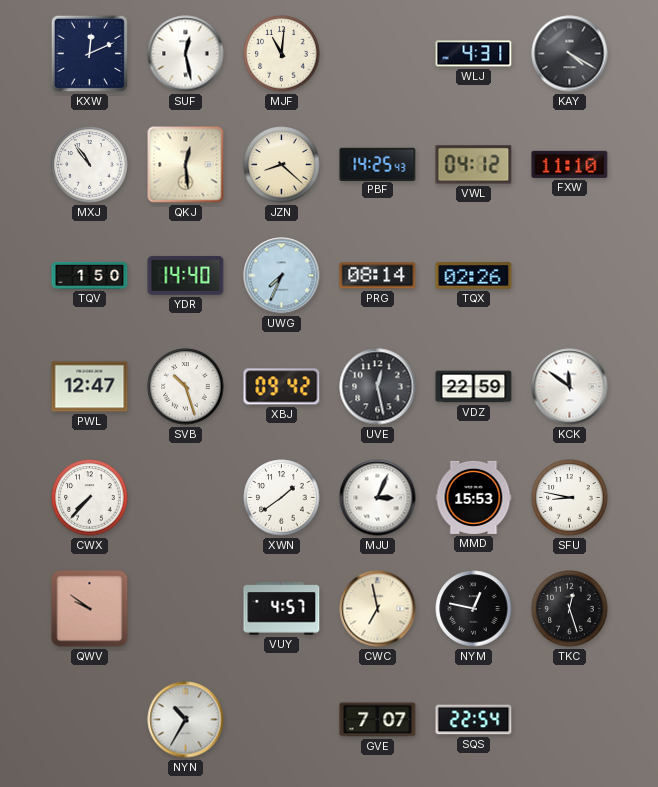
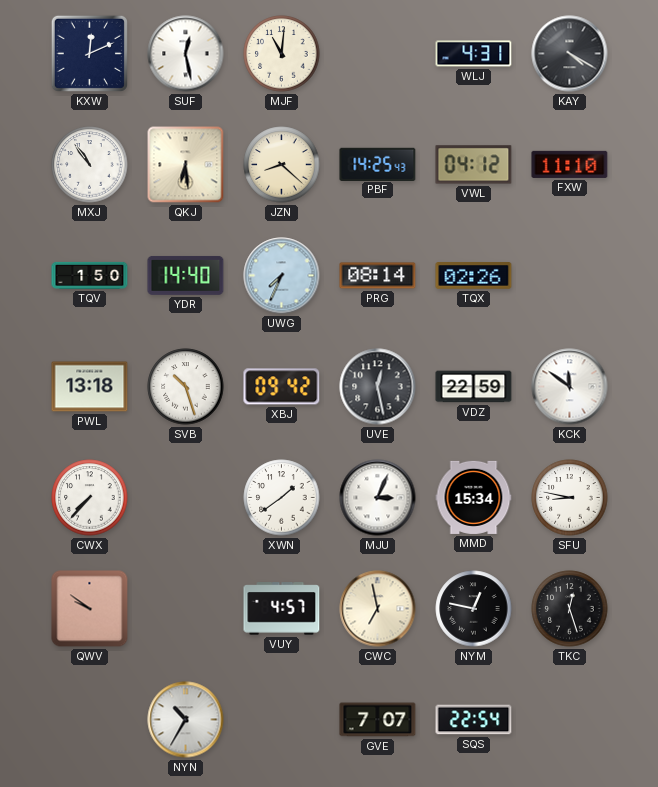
QKJ: 12:29 -> 6:29 (186, 165)
PWL: 12:47 -> 13:18 (90, 387)
MMD: 15:53 -> 15:34 (474, 497)
